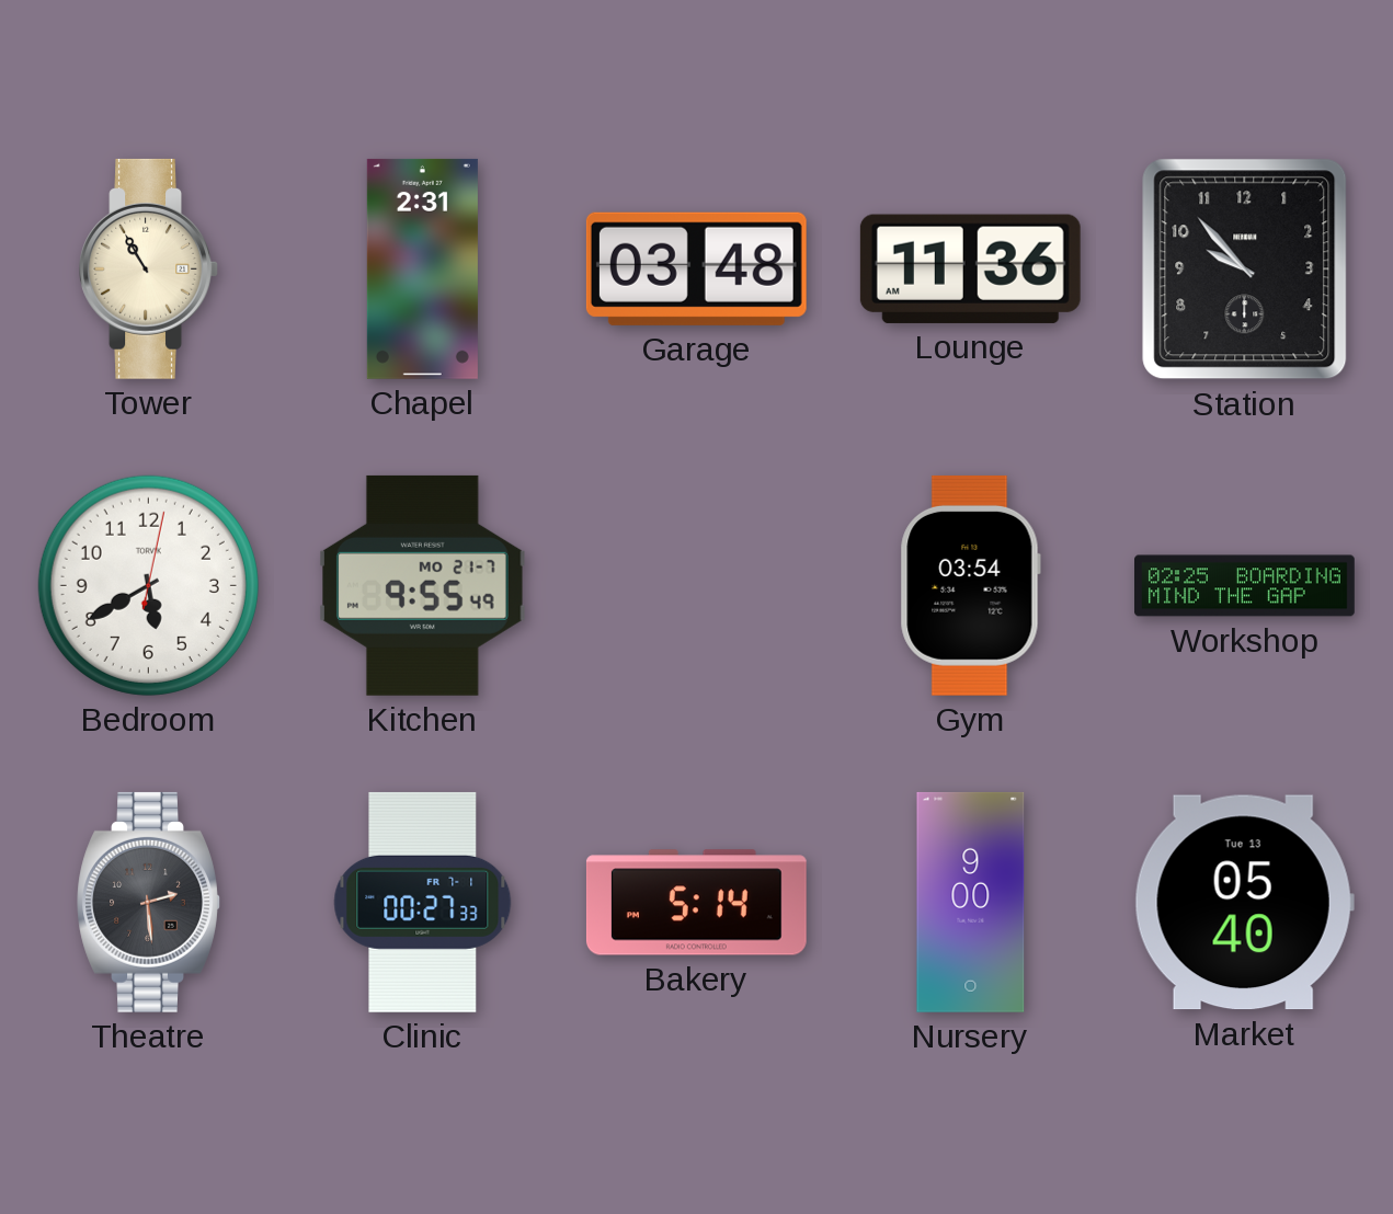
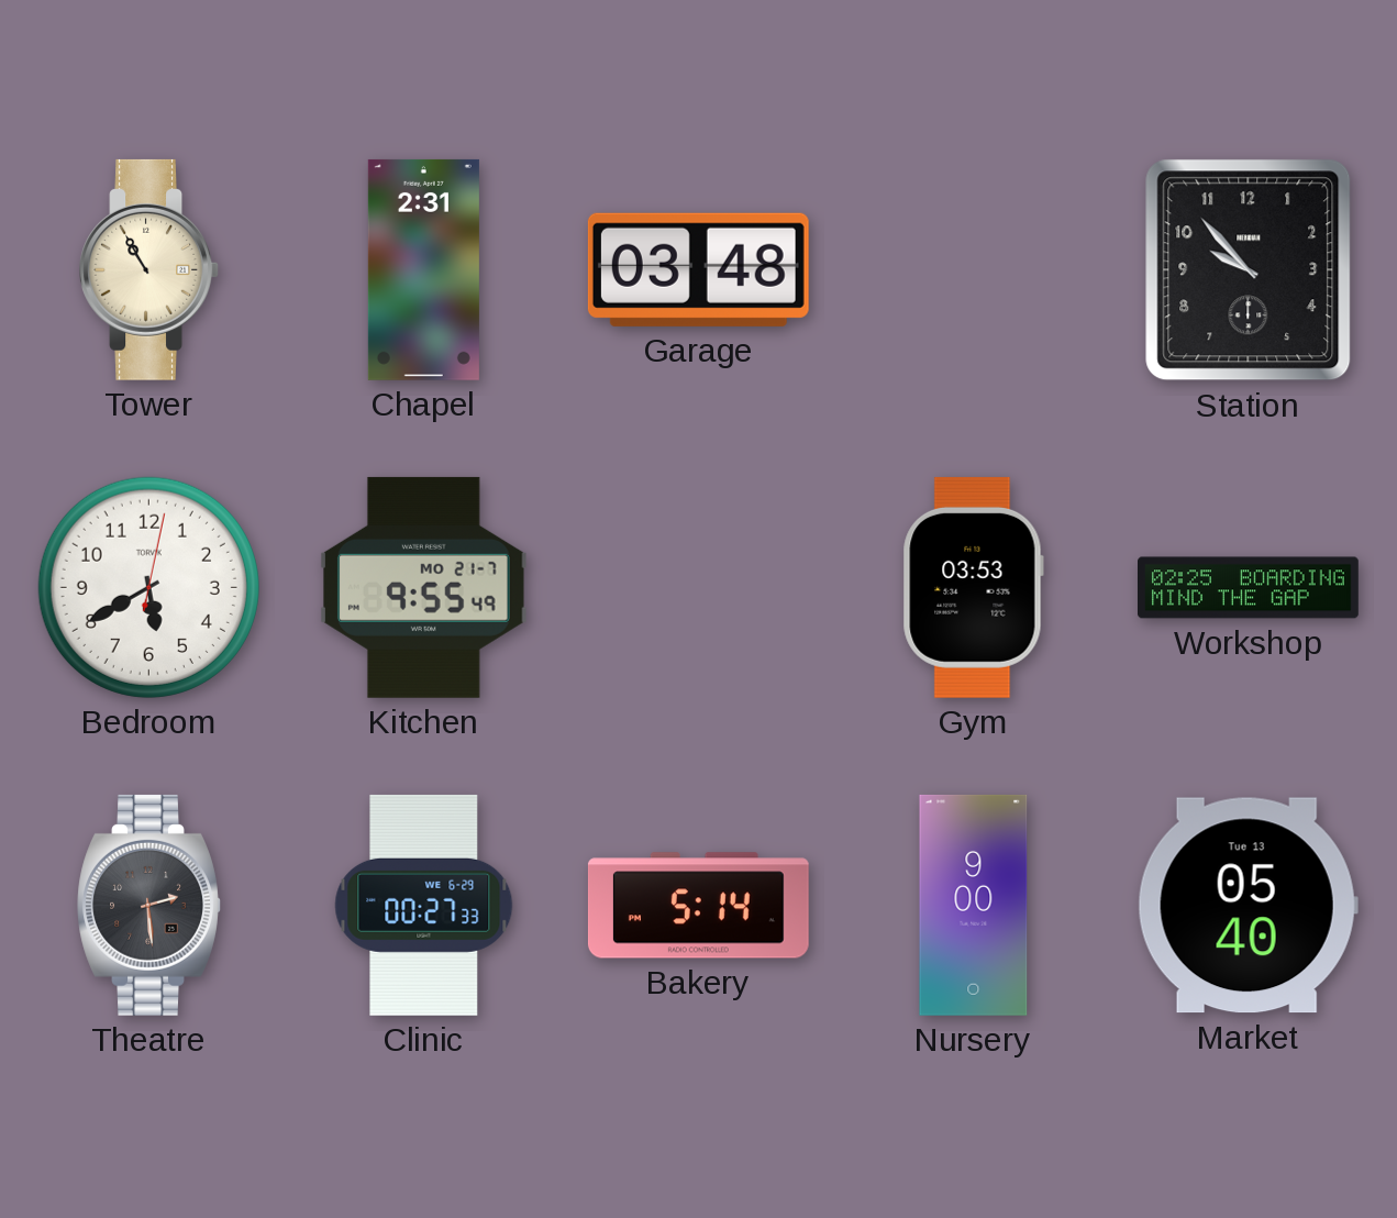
Lounge: 11:36 -> none (970, 268)
Gym: 03:54 -> 03:53 (973, 587)
Clinic date: FR 7-1 -> WE 6-29 (424, 905)
